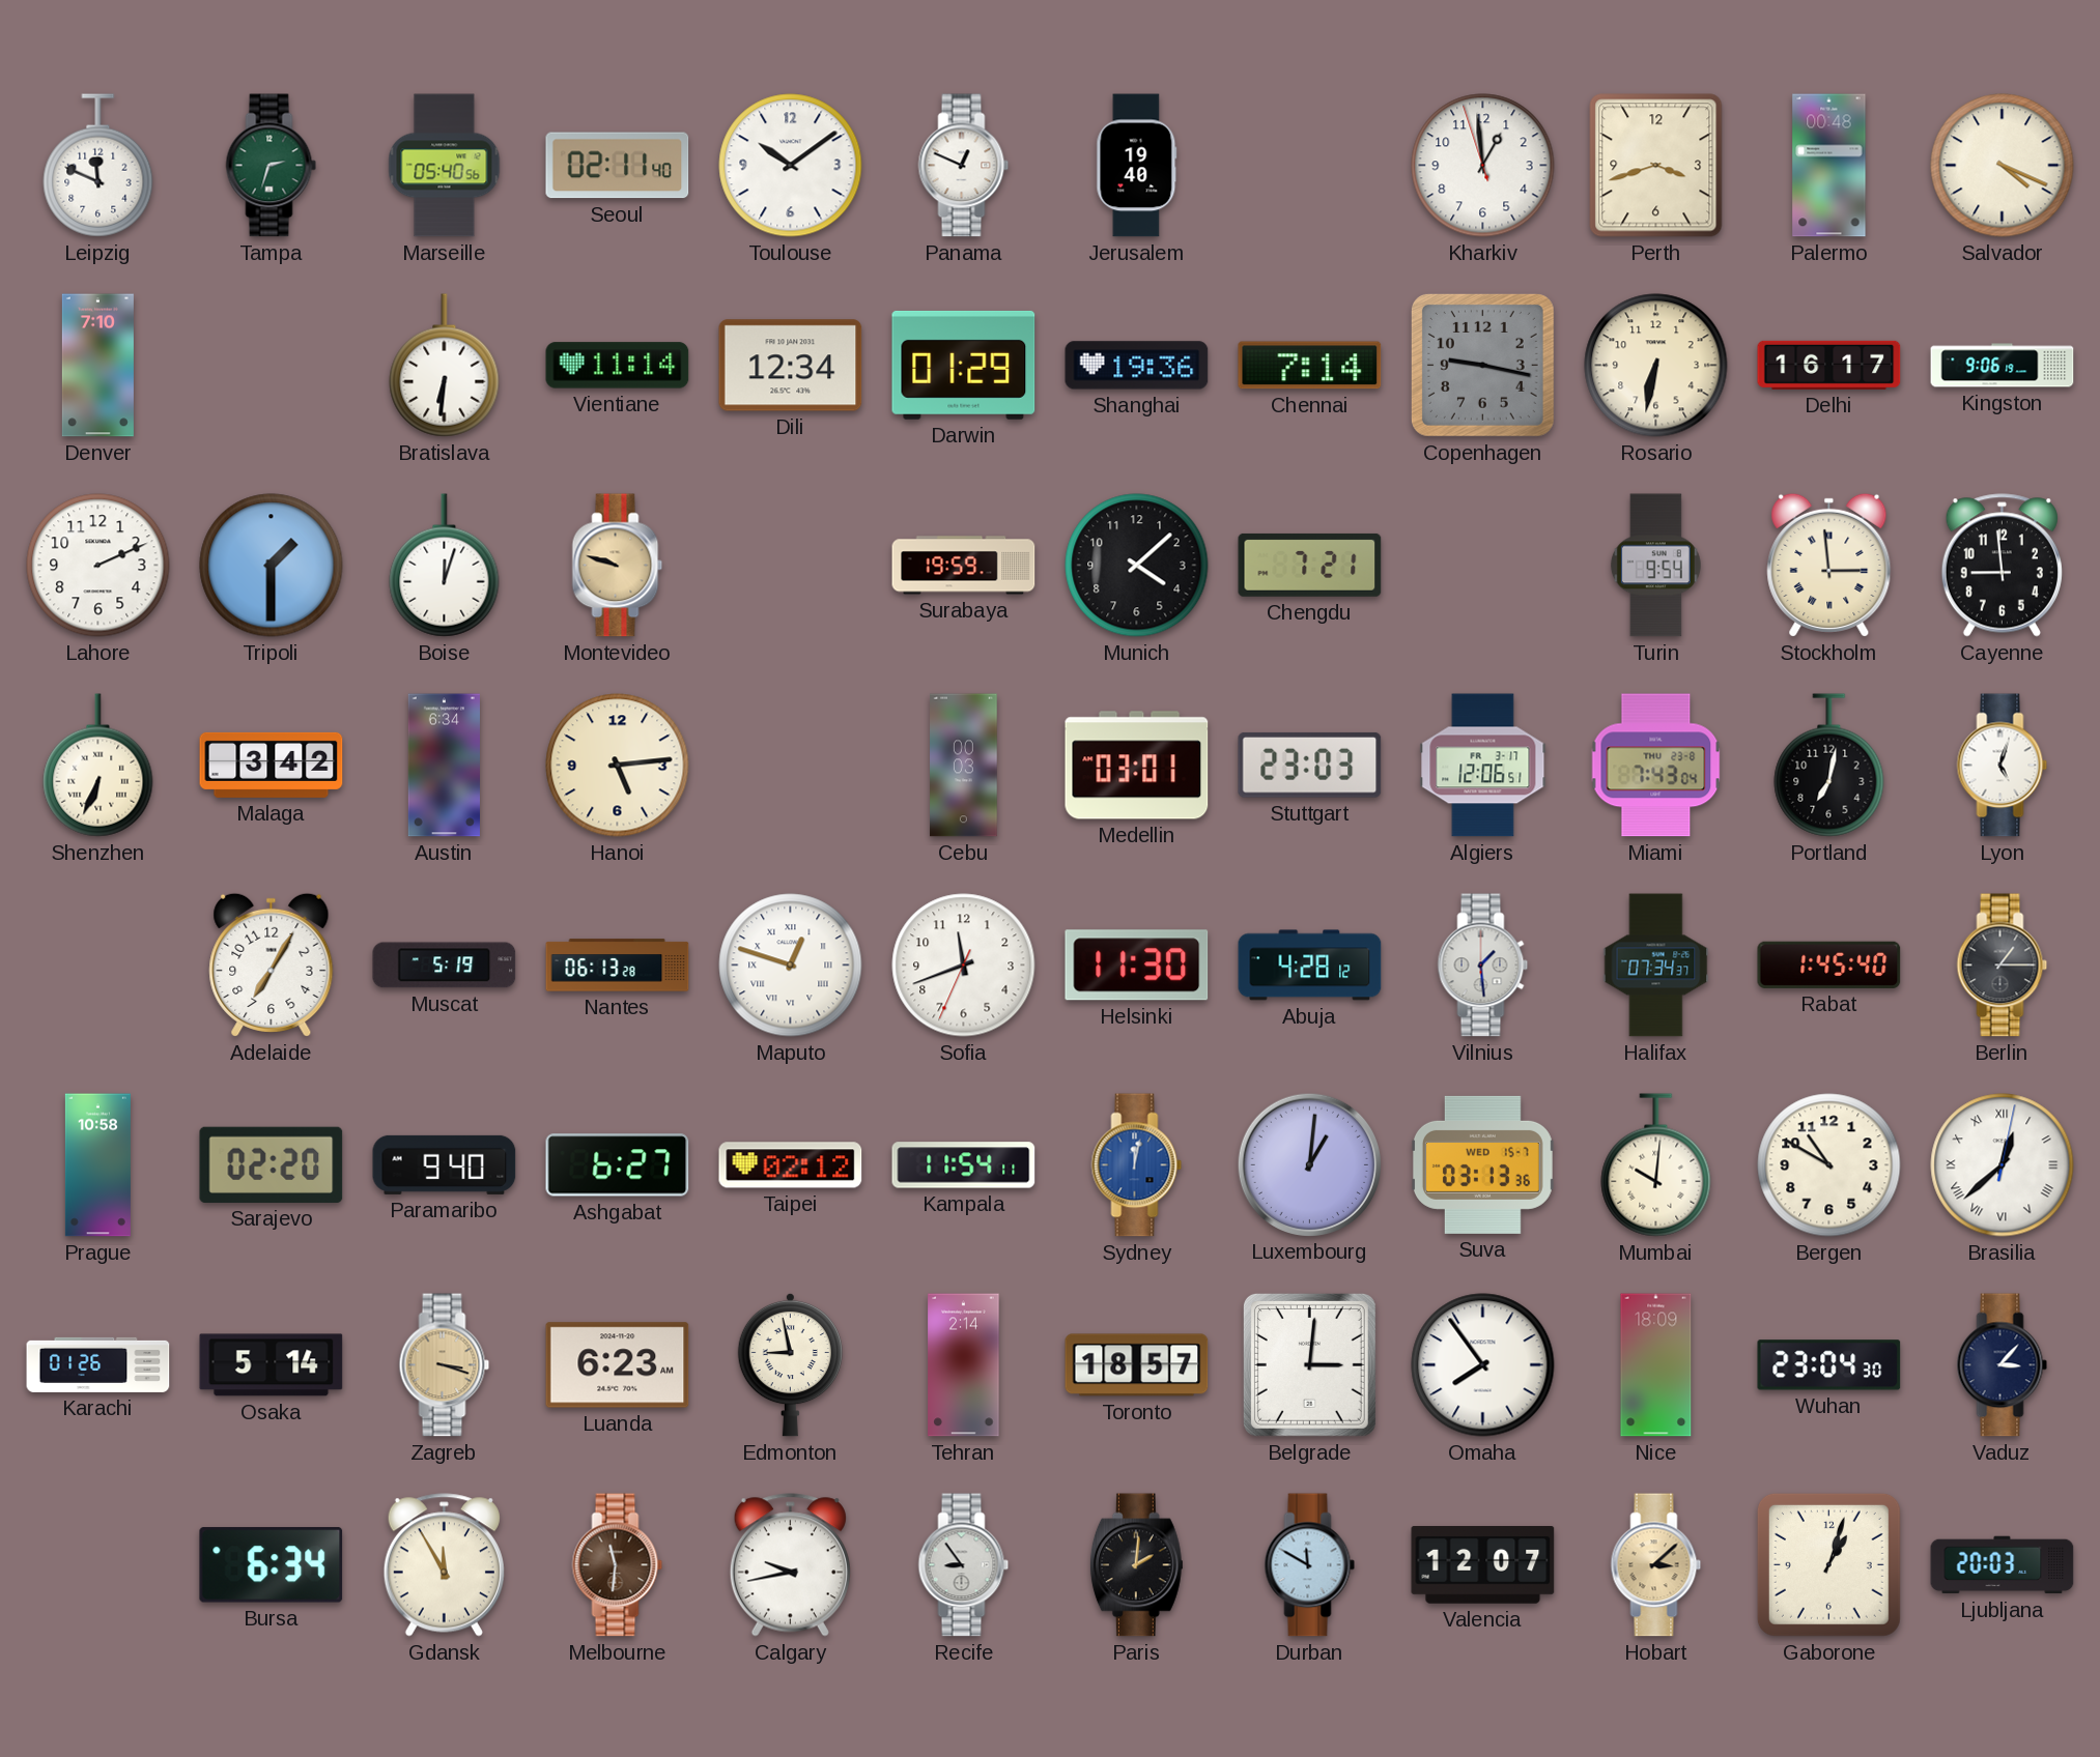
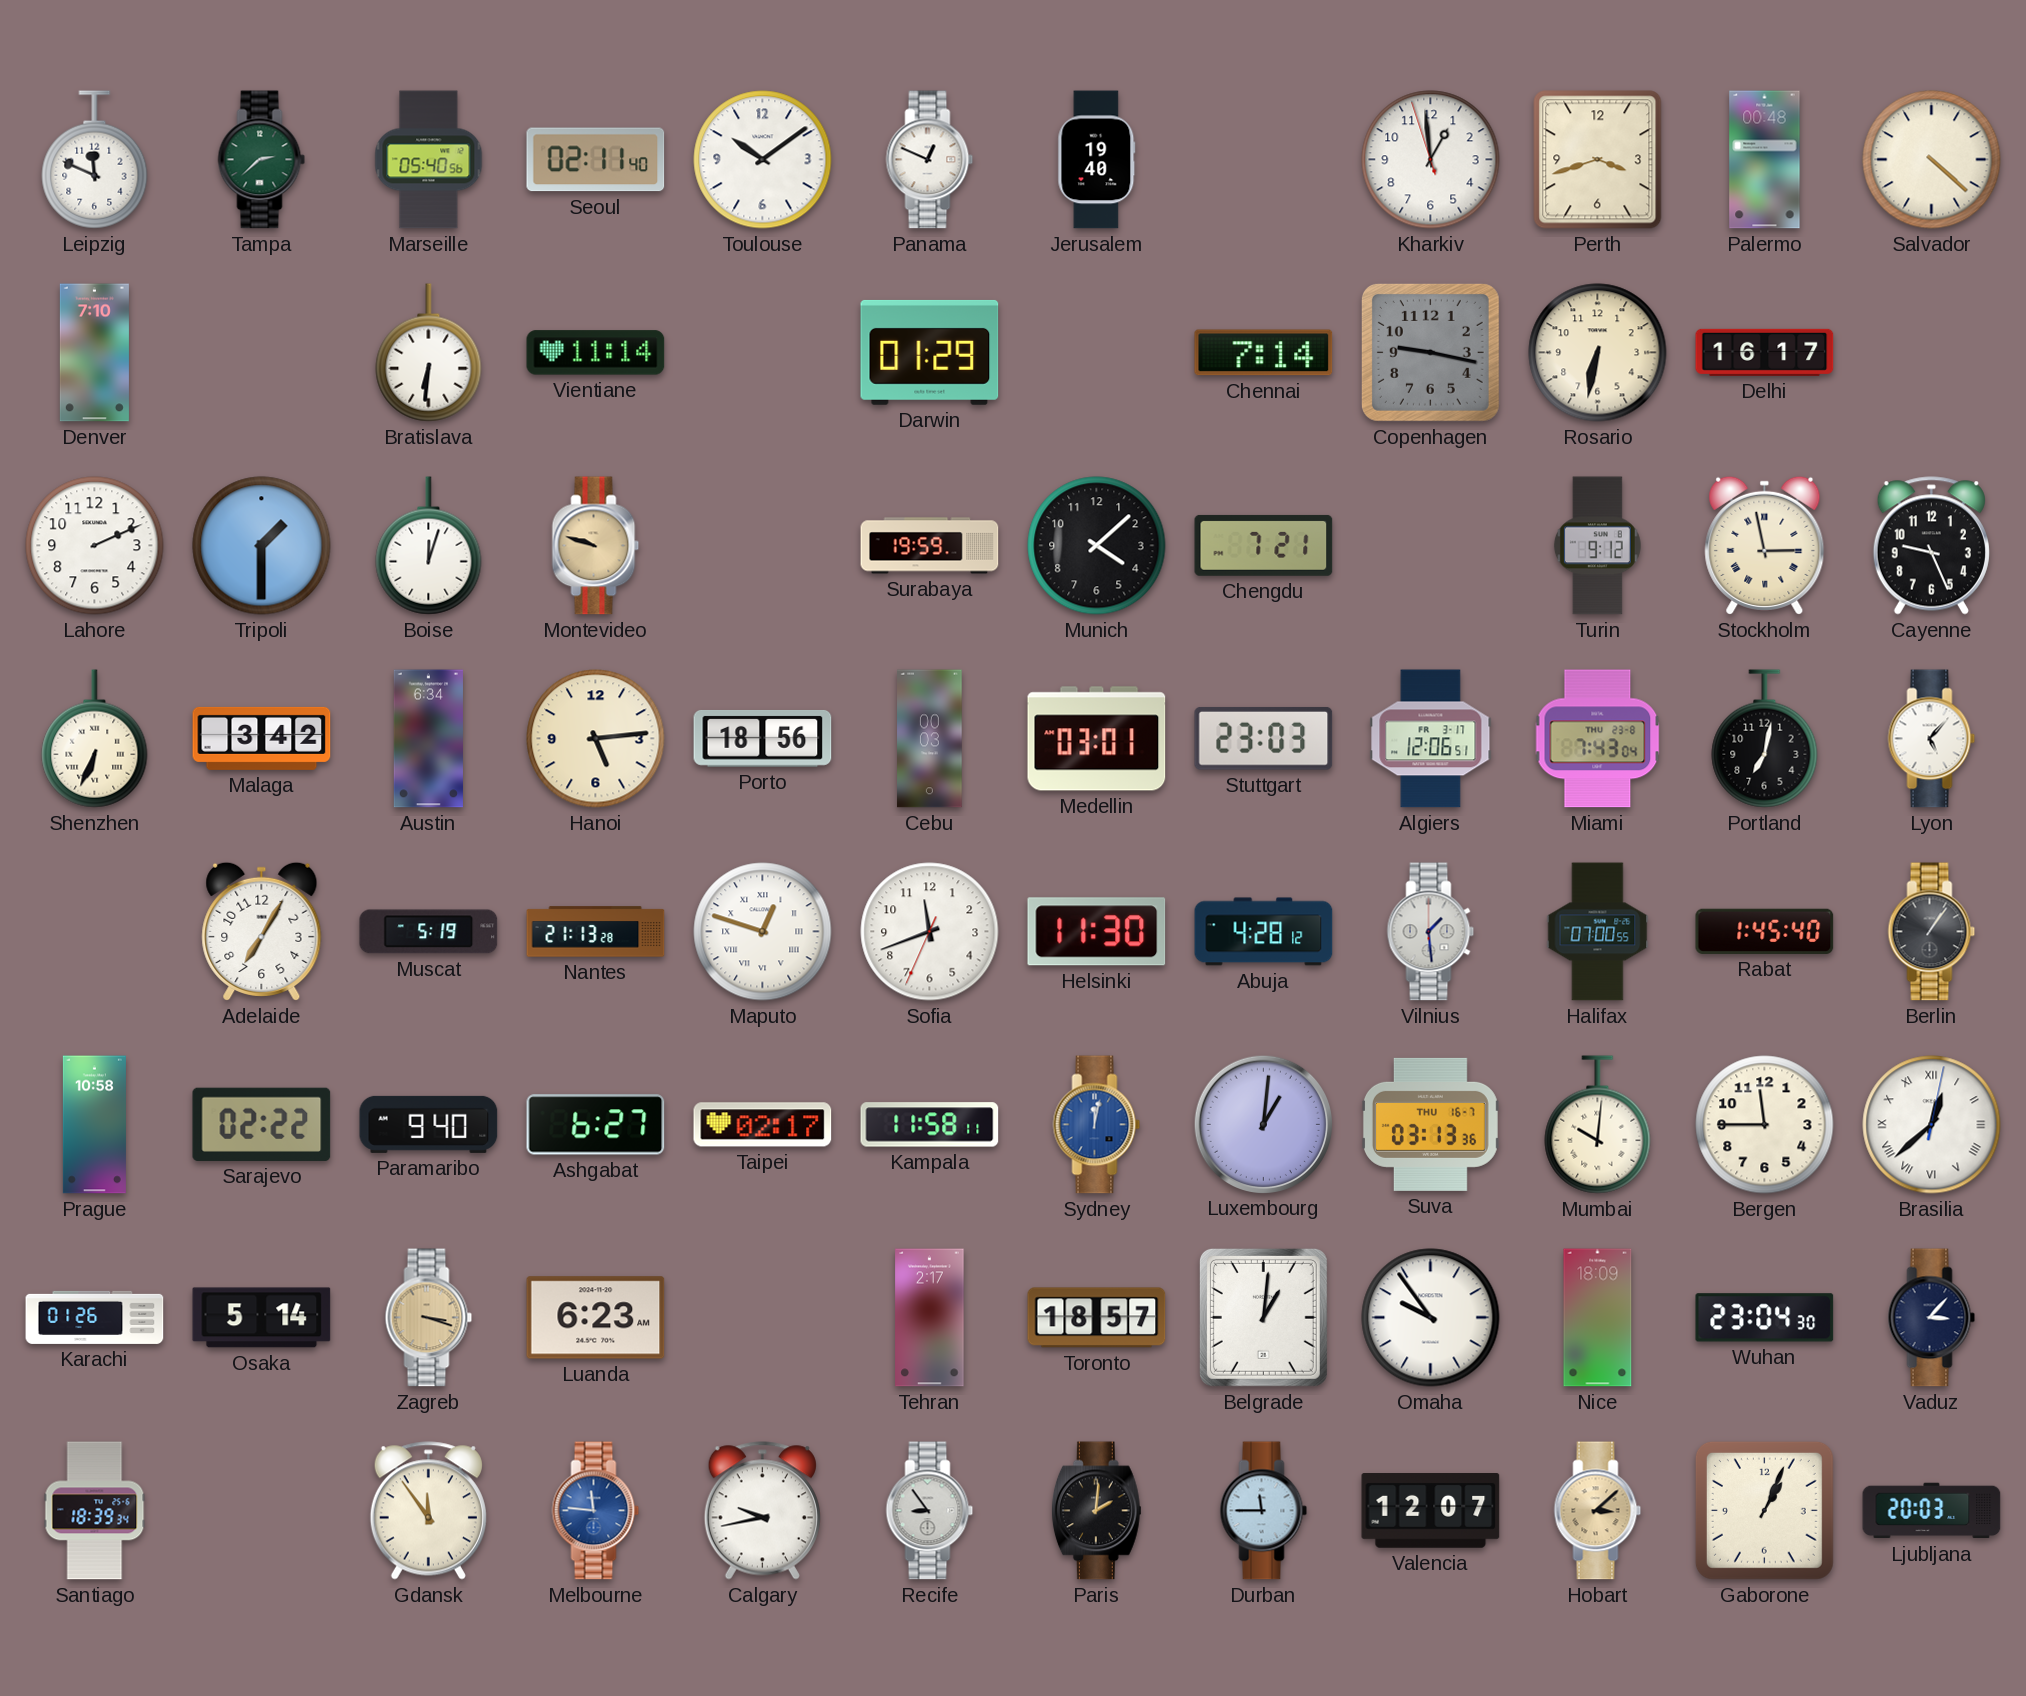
Tampa: 2:33 -> 2:38 (262, 160)
Salvador: 4:19 -> 4:22 (1932, 160)
Dili: 12:34 -> none (791, 366)
Shanghai: 19:36 -> none (1137, 366)
Kingston: 9:06 -> none (2003, 366)
Turin: 9:54 -> 9:12 (1597, 546)
Stockholm: 2:59 -> 2:58 (1765, 545)
Cayenne: 8:59 -> 9:26 (1931, 546)
Porto: none -> 18:56 (763, 738)
Lyon: 5:03 -> 5:07 (1932, 739)
Nantes: 06:13 -> 21:13 (596, 932)
Halifax: 07:34 -> 07:00 (1598, 932)
Berlin: 1:15 -> 1:06 (1932, 932)
Sarajevo: 02:20 -> 02:22 (262, 1124)
Taipei: 02:12 -> 02:17 (763, 1125)
Kampala: 11:54 -> 11:58 (930, 1125)
Suva date: WED 15-7 -> THU 16-7 (1430, 1124)
Bergen: 10:50 -> 11:45 (1765, 1125)
Edmonton: 8:58 -> none (790, 1364)
Tehran: 2:14 -> 2:17 (930, 1318)
Belgrade: 3:01 -> 1:01 (1263, 1317)
Omaha: 7:54 -> 9:54 (1431, 1318)
Santiago: none -> 18:39 (95, 1511)
Bursa: 6:34 -> none (272, 1565)
Gdansk: 11:55 -> 11:54 (428, 1511)
Melbourne: 11:31 -> 11:46 (596, 1511)
Melbourne dial: brown -> blue (596, 1511)
Durban: 11:50 -> 11:45 (1264, 1511)
Gaborone: 1:03 -> 1:04 (1764, 1510)
